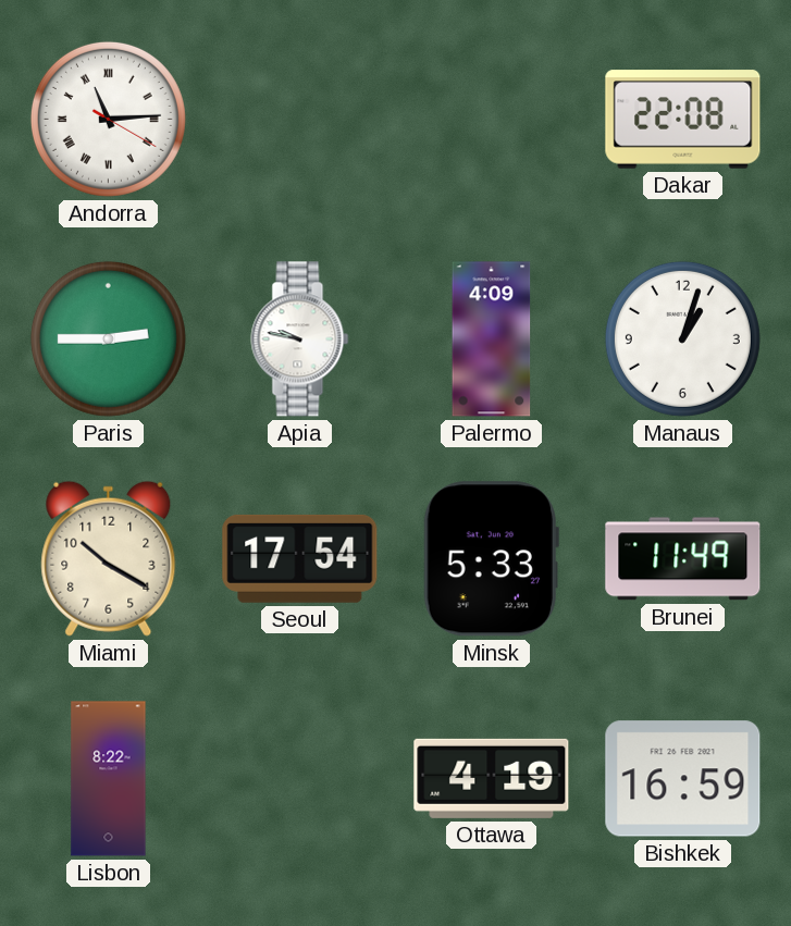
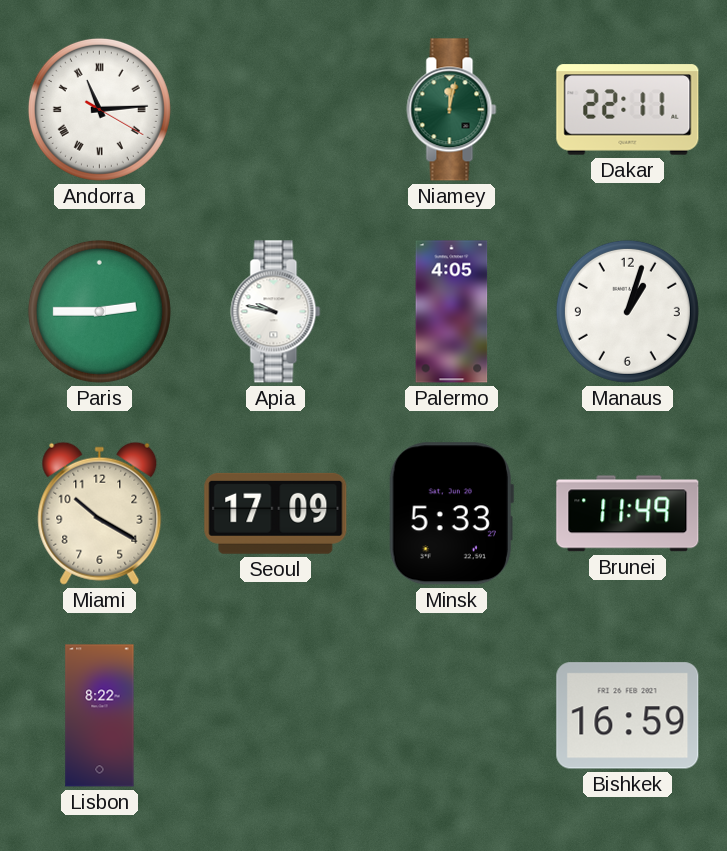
Niamey: none -> 12:02 (452, 110)
Dakar: 22:08 -> 22:11 (628, 110)
Palermo: 4:09 -> 4:05 (452, 312)
Seoul: 17:54 -> 17:09 (276, 513)
Ottawa: 4:19 -> none (492, 778)
